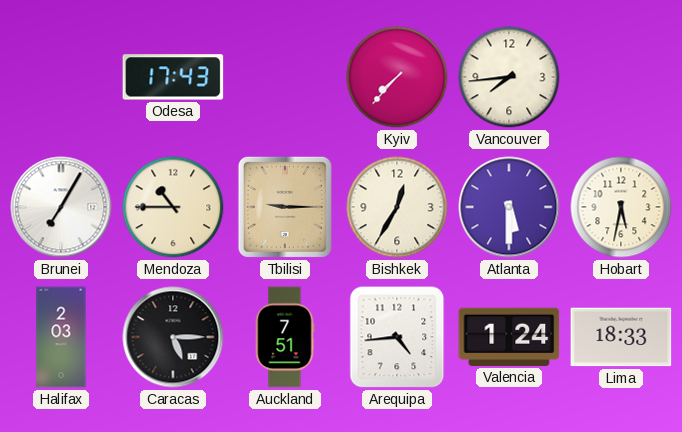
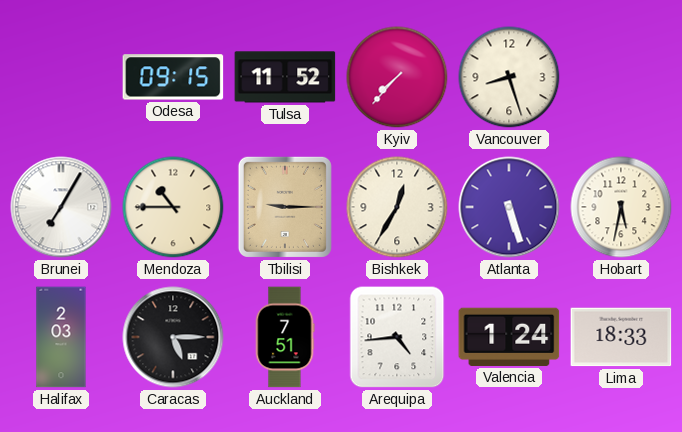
Odesa: 17:43 -> 09:15 (173, 77)
Tulsa: none -> 11:52 (285, 77)
Vancouver: 7:44 -> 8:27 (509, 77)
Atlanta: 5:30 -> 5:27 (509, 207)
